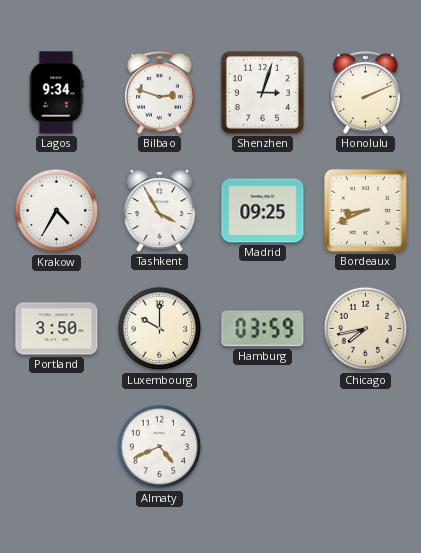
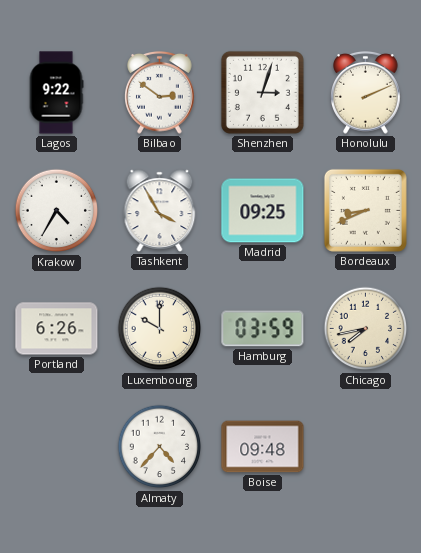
Lagos: 9:34 -> 9:22 (56, 93)
Bilbao: 2:48 -> 2:51 (160, 93)
Portland: 3:50 -> 6:26 (57, 329)
Almaty: 4:41 -> 4:37 (160, 447)
Boise: none -> 09:48 (263, 447)
